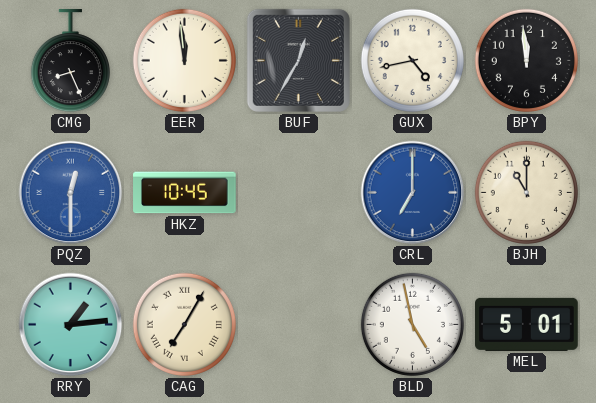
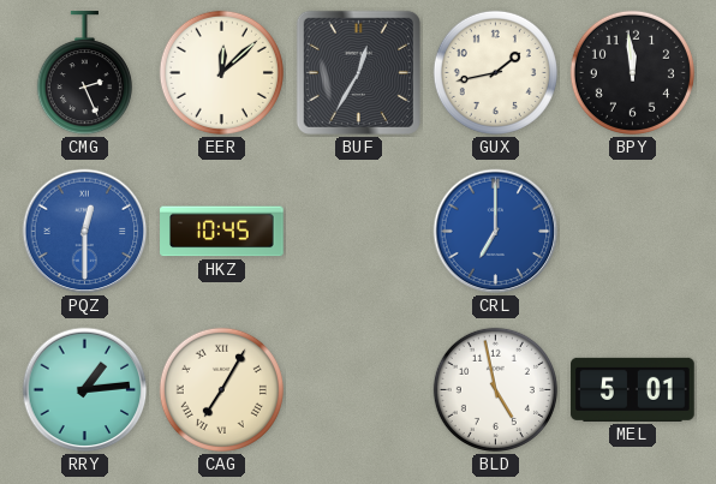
CMG: 8:26 -> 2:26 (84, 73)
EER: 11:59 -> 12:08 (221, 72)
GUX: 4:43 -> 1:43 (495, 72)
BJH: 11:00 -> none (526, 192)
